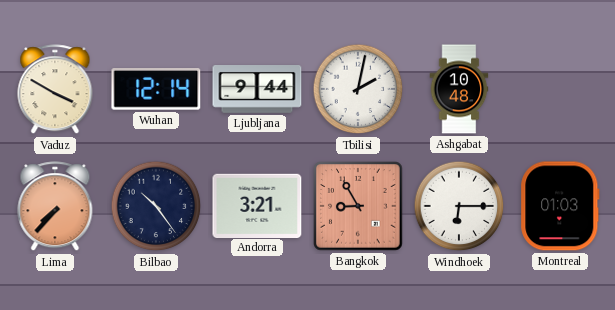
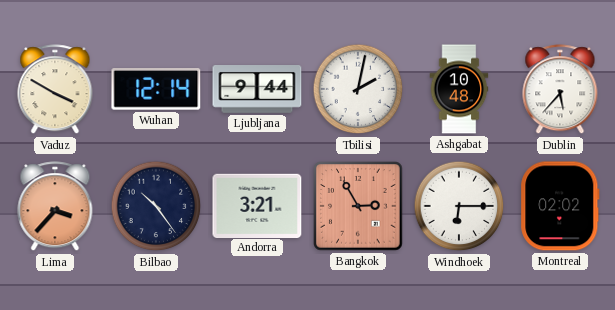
Dublin: none -> 5:37 (560, 90)
Lima: 7:37 -> 3:37 (55, 207)
Bangkok: 8:55 -> 2:55 (358, 206)
Montreal: 01:03 -> 02:02 (560, 206)
